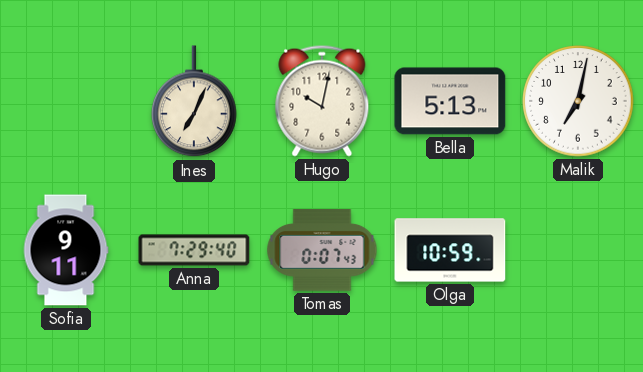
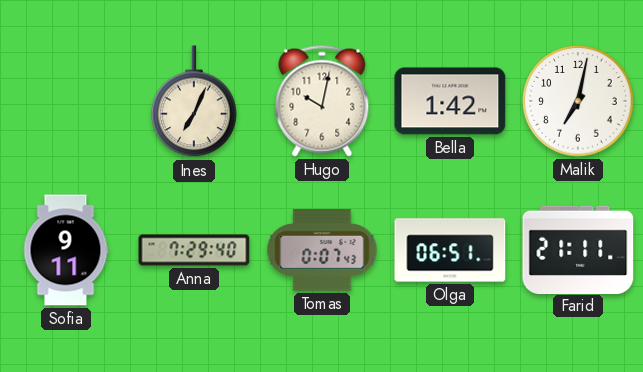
Bella: 5:13 -> 1:42 (450, 101)
Olga: 10:59 -> 06:51 (450, 250)
Farid: none -> 21:11 (578, 249)
